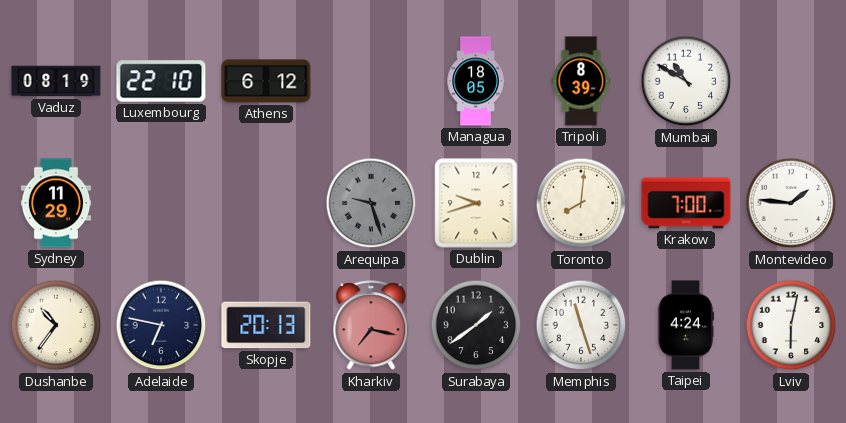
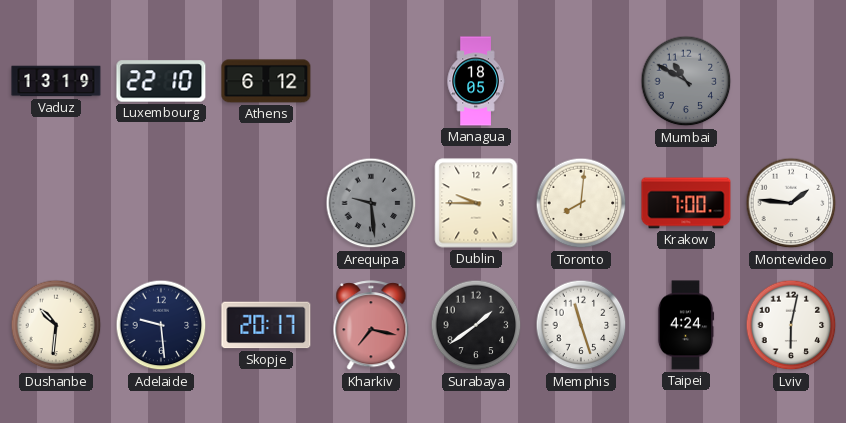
Vaduz: 08:19 -> 13:19 (56, 81)
Tripoli: 8:39 -> none (581, 81)
Mumbai dial: white -> grey (686, 81)
Sydney: 11:29 -> none (56, 203)
Arequipa: 9:27 -> 9:29 (371, 203)
Dublin: 9:42 -> 9:45 (476, 203)
Dushanbe: 10:36 -> 10:31 (56, 325)
Adelaide: 6:47 -> 9:29 (161, 325)
Skopje: 20:13 -> 20:17 (266, 325)
